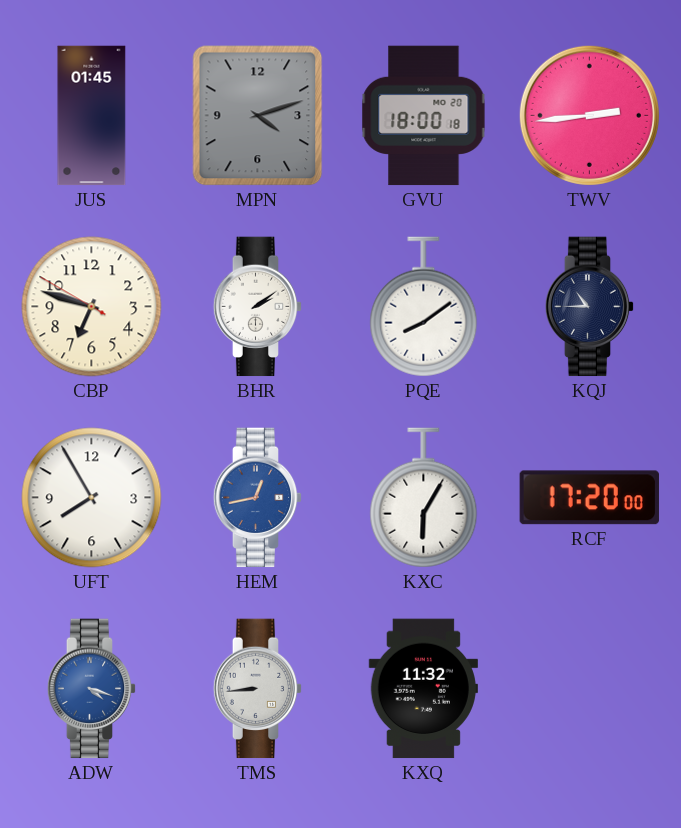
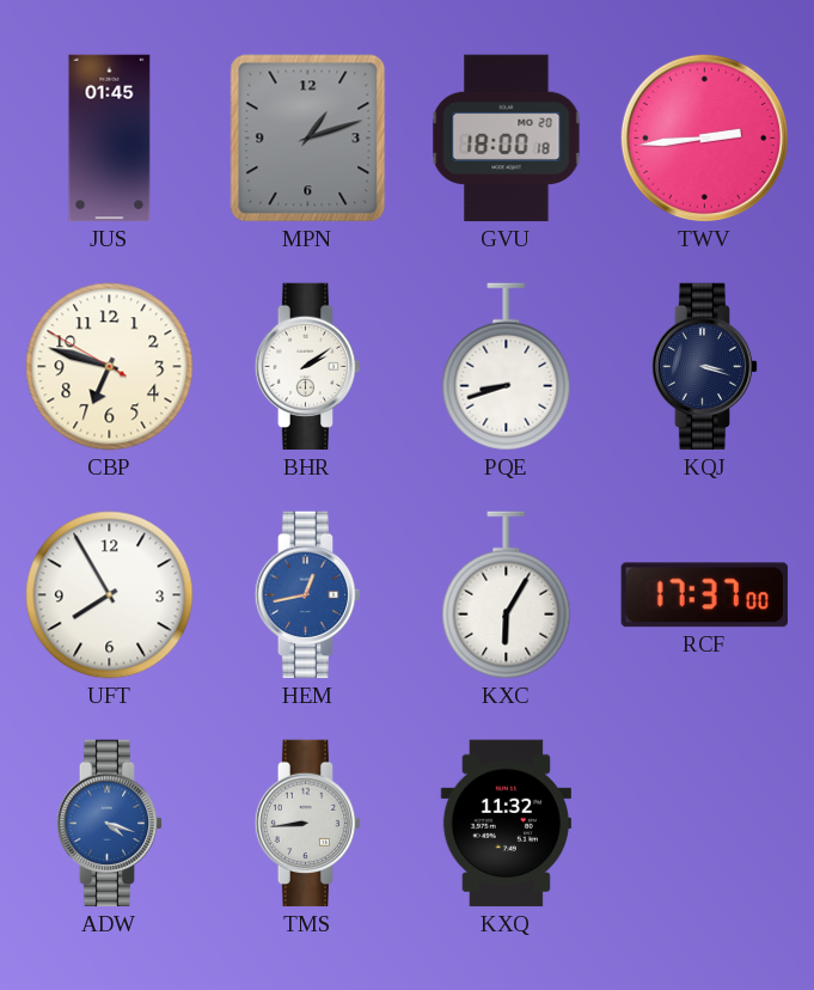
MPN: 4:12 -> 1:12 (308, 139)
PQE: 8:09 -> 8:42 (507, 367)
KQJ: 10:45 -> 3:18 (705, 367)
RCF: 17:20 -> 17:37 (704, 595)
